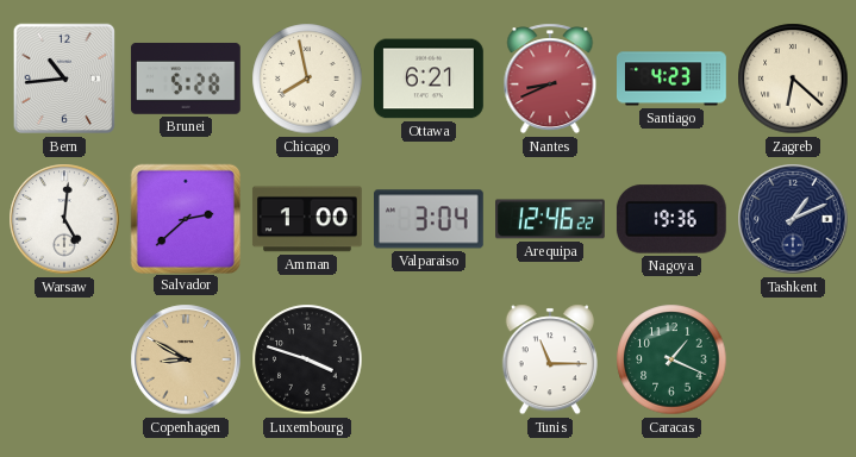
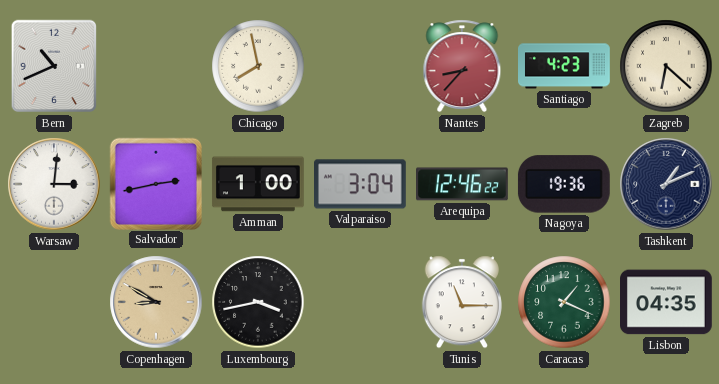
Bern: 10:44 -> 10:41 (54, 66)
Brunei: 5:28 -> none (186, 79)
Ottawa: 6:21 -> none (430, 79)
Nantes: 8:41 -> 8:37 (462, 66)
Warsaw: 5:01 -> 3:01 (54, 184)
Salvador: 2:38 -> 2:43 (155, 183)
Luxembourg: 3:48 -> 3:43 (258, 302)
Lisbon: none -> 04:35 (667, 302)
